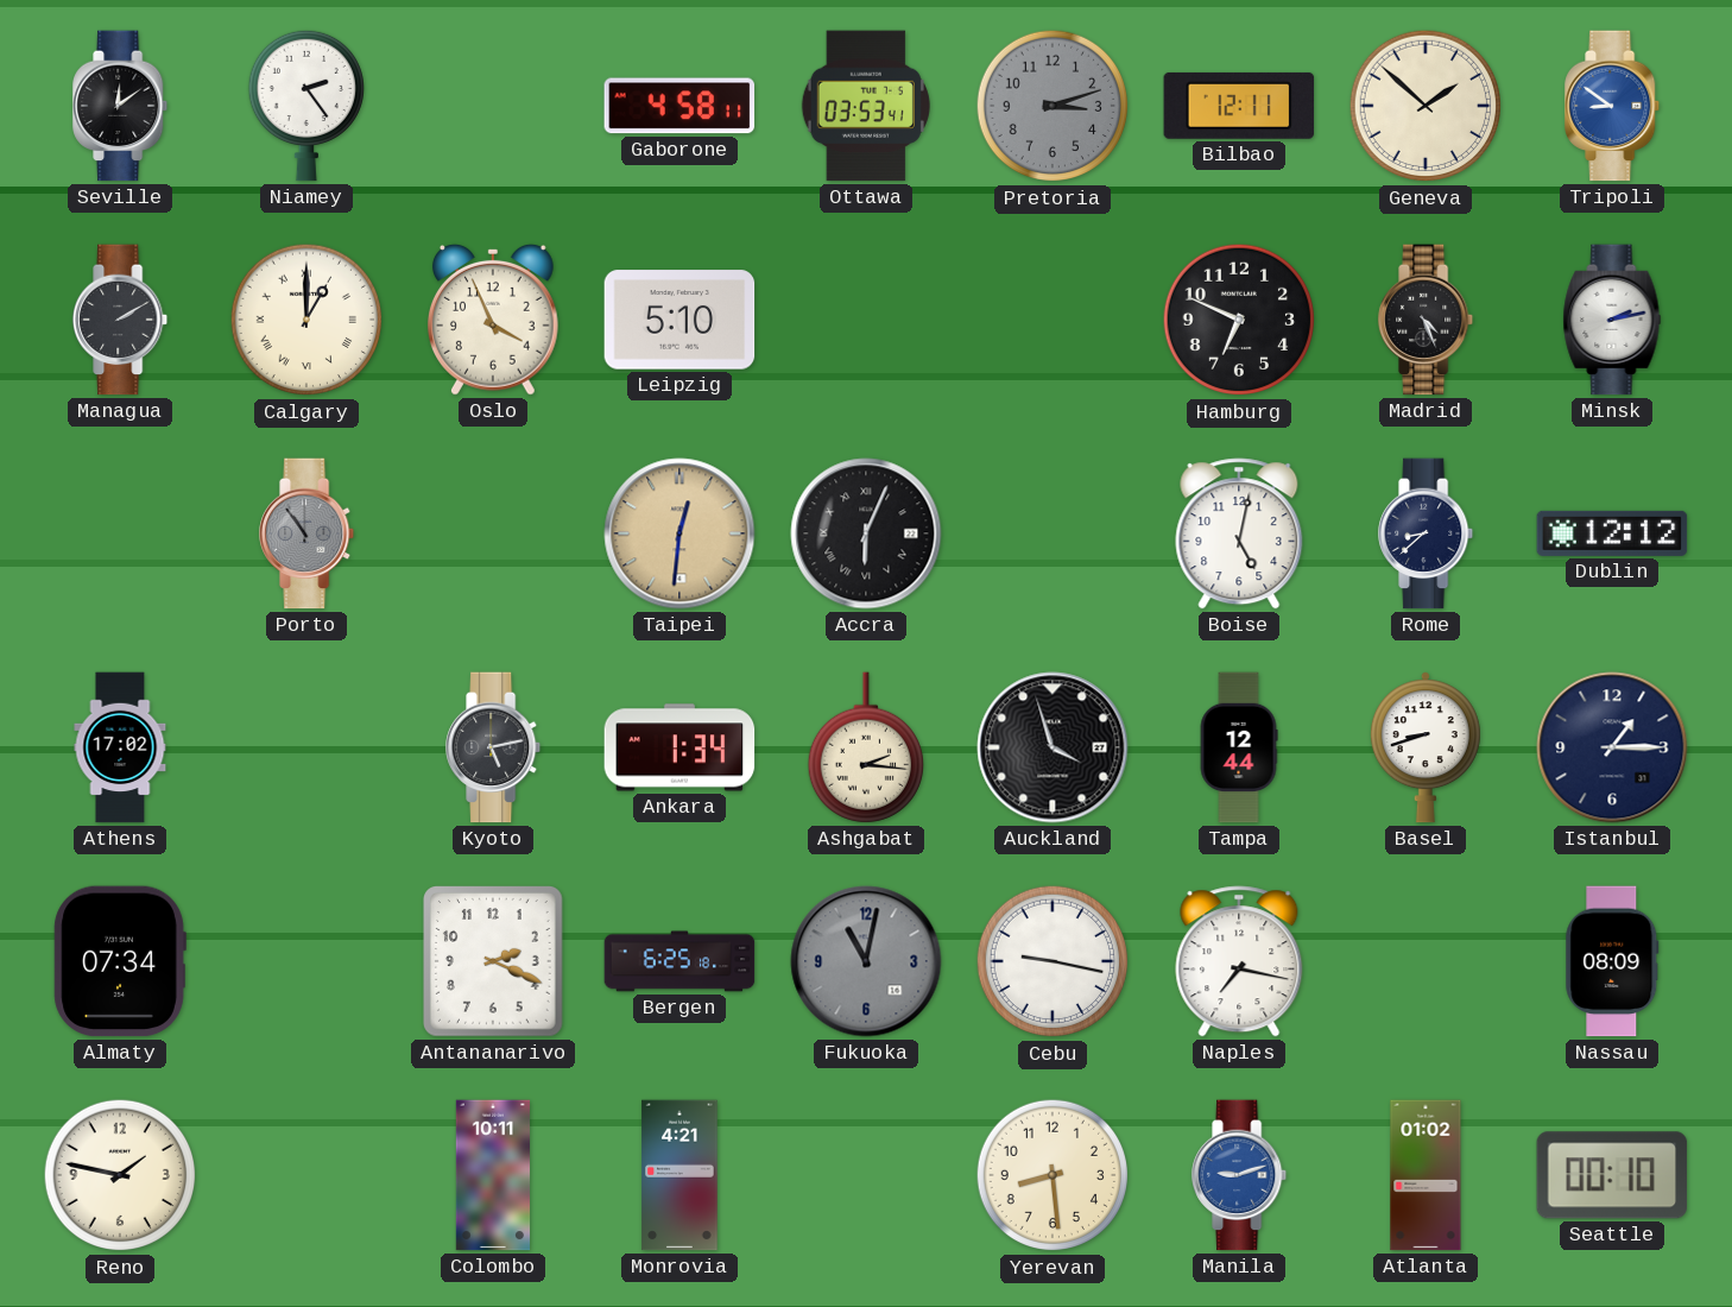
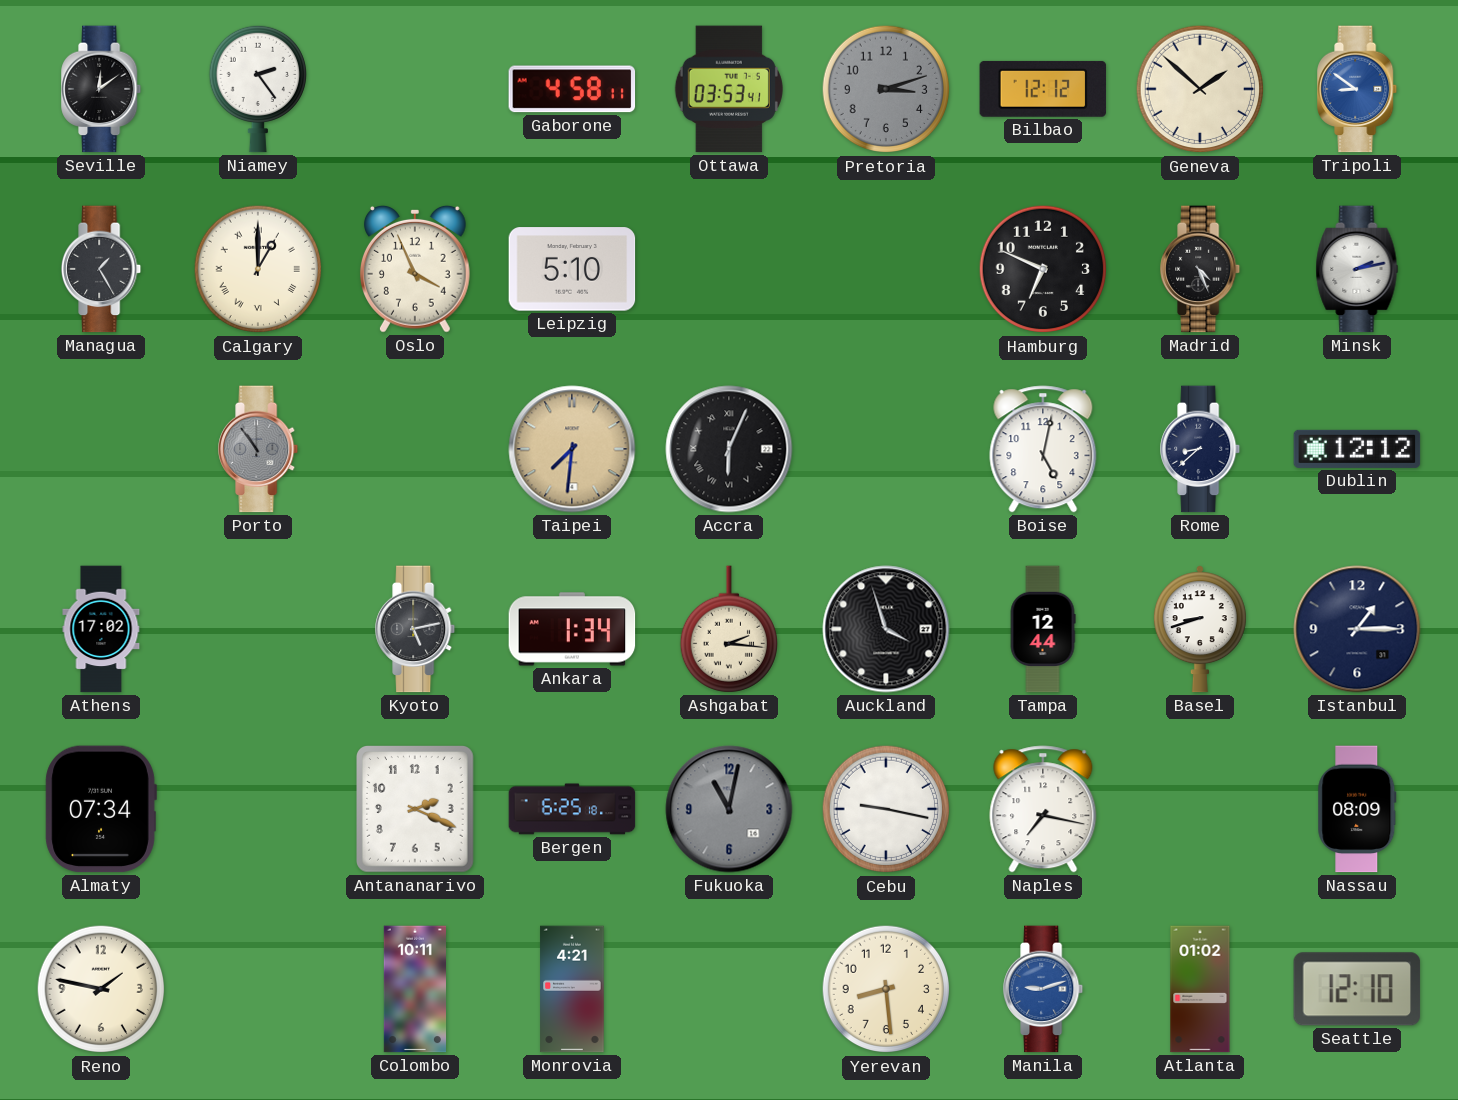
Bilbao: 12:11 -> 12:12 (1043, 89)
Managua: 2:10 -> 1:25 (102, 269)
Taipei: 12:31 -> 7:31 (572, 449)
Seattle: 00:10 -> 12:10 (1357, 989)
